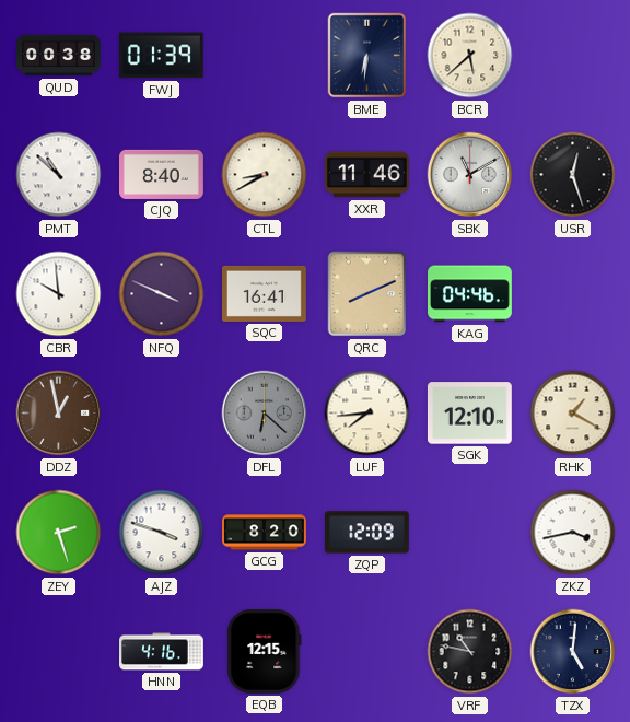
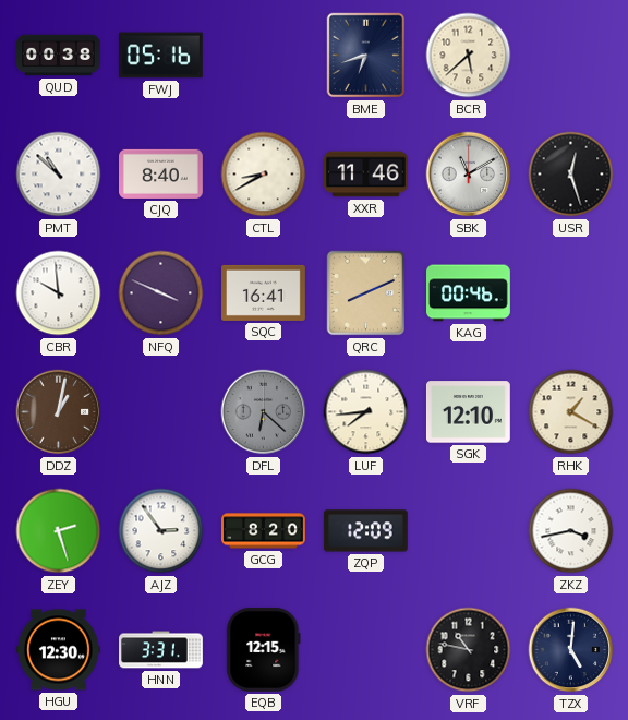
FWJ: 01:39 -> 05:16 (161, 56)
BME: 6:31 -> 6:42 (366, 56)
KAG: 04:46 -> 00:46 (469, 293)
DDZ: 12:58 -> 1:02 (59, 412)
AJZ: 3:48 -> 2:54 (161, 531)
HGU: none -> 12:30 (59, 650)
HNN: 4:16 -> 3:31 (161, 650)
